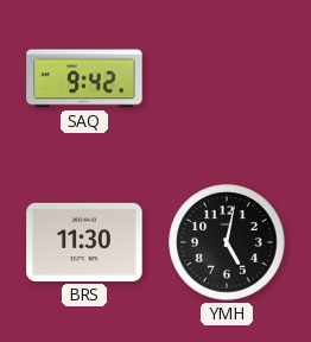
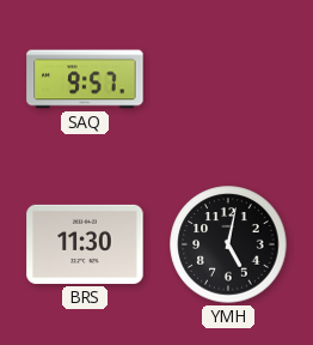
SAQ: 9:42 -> 9:57 (85, 79)
